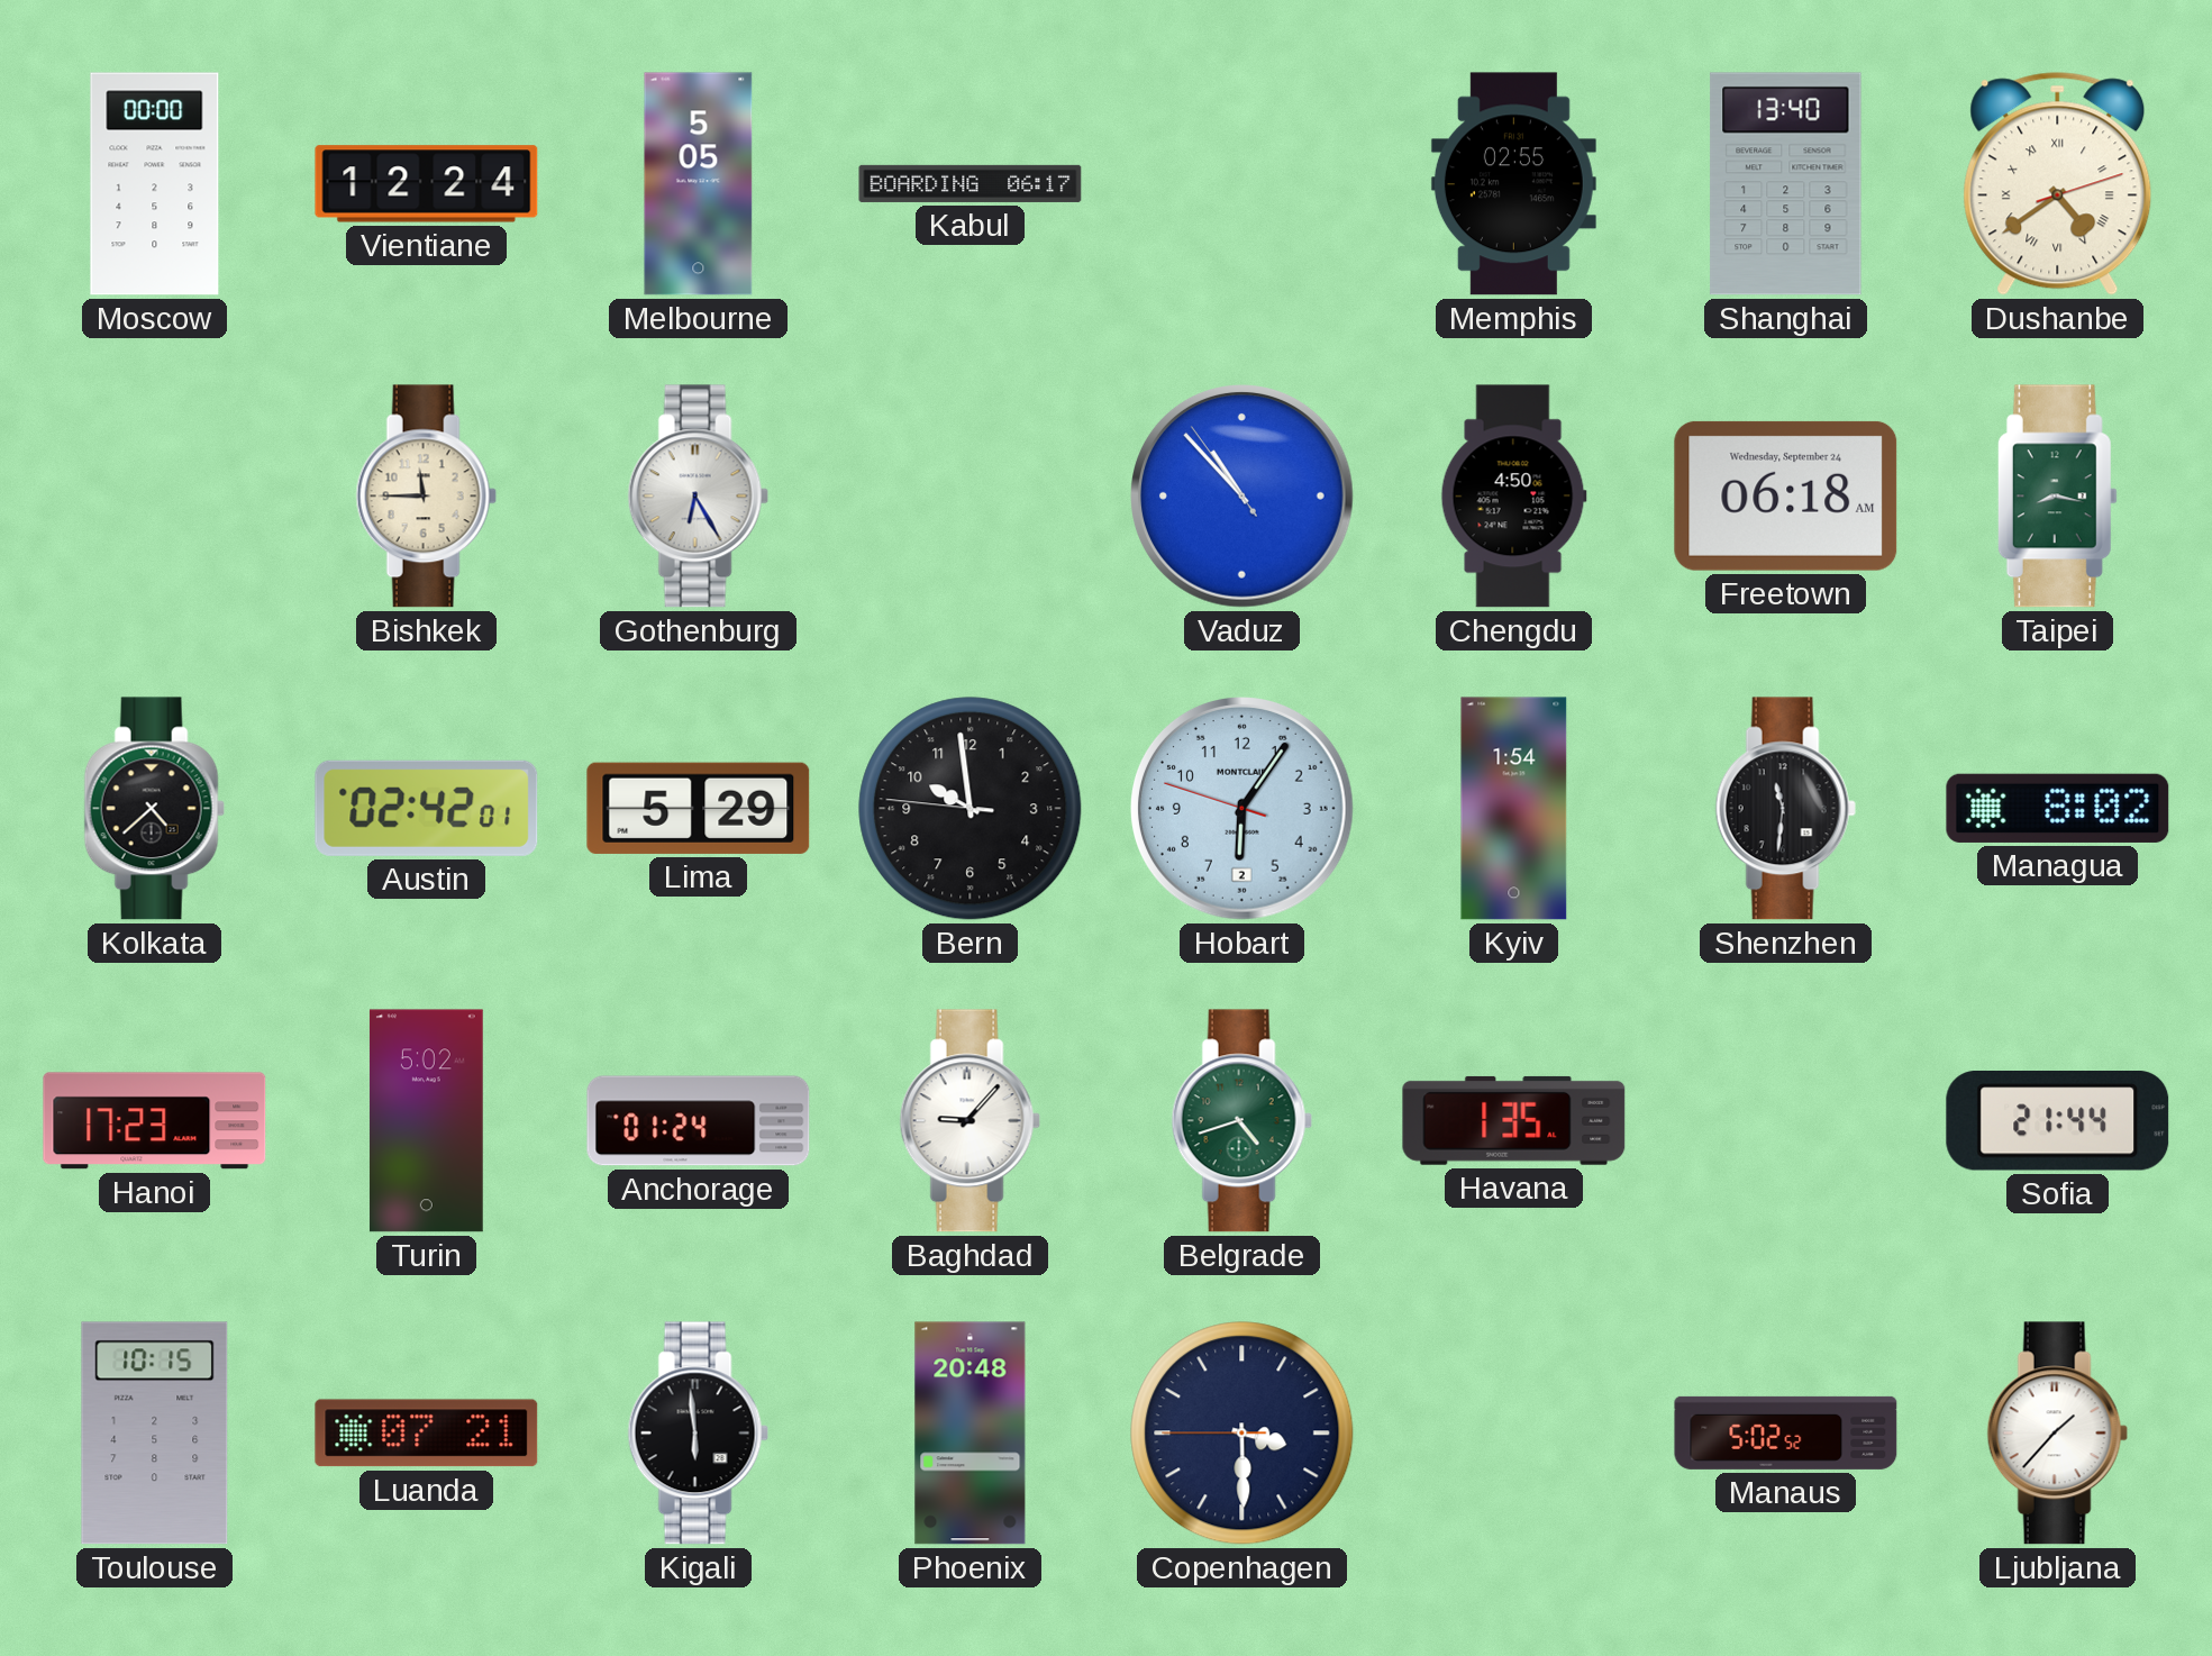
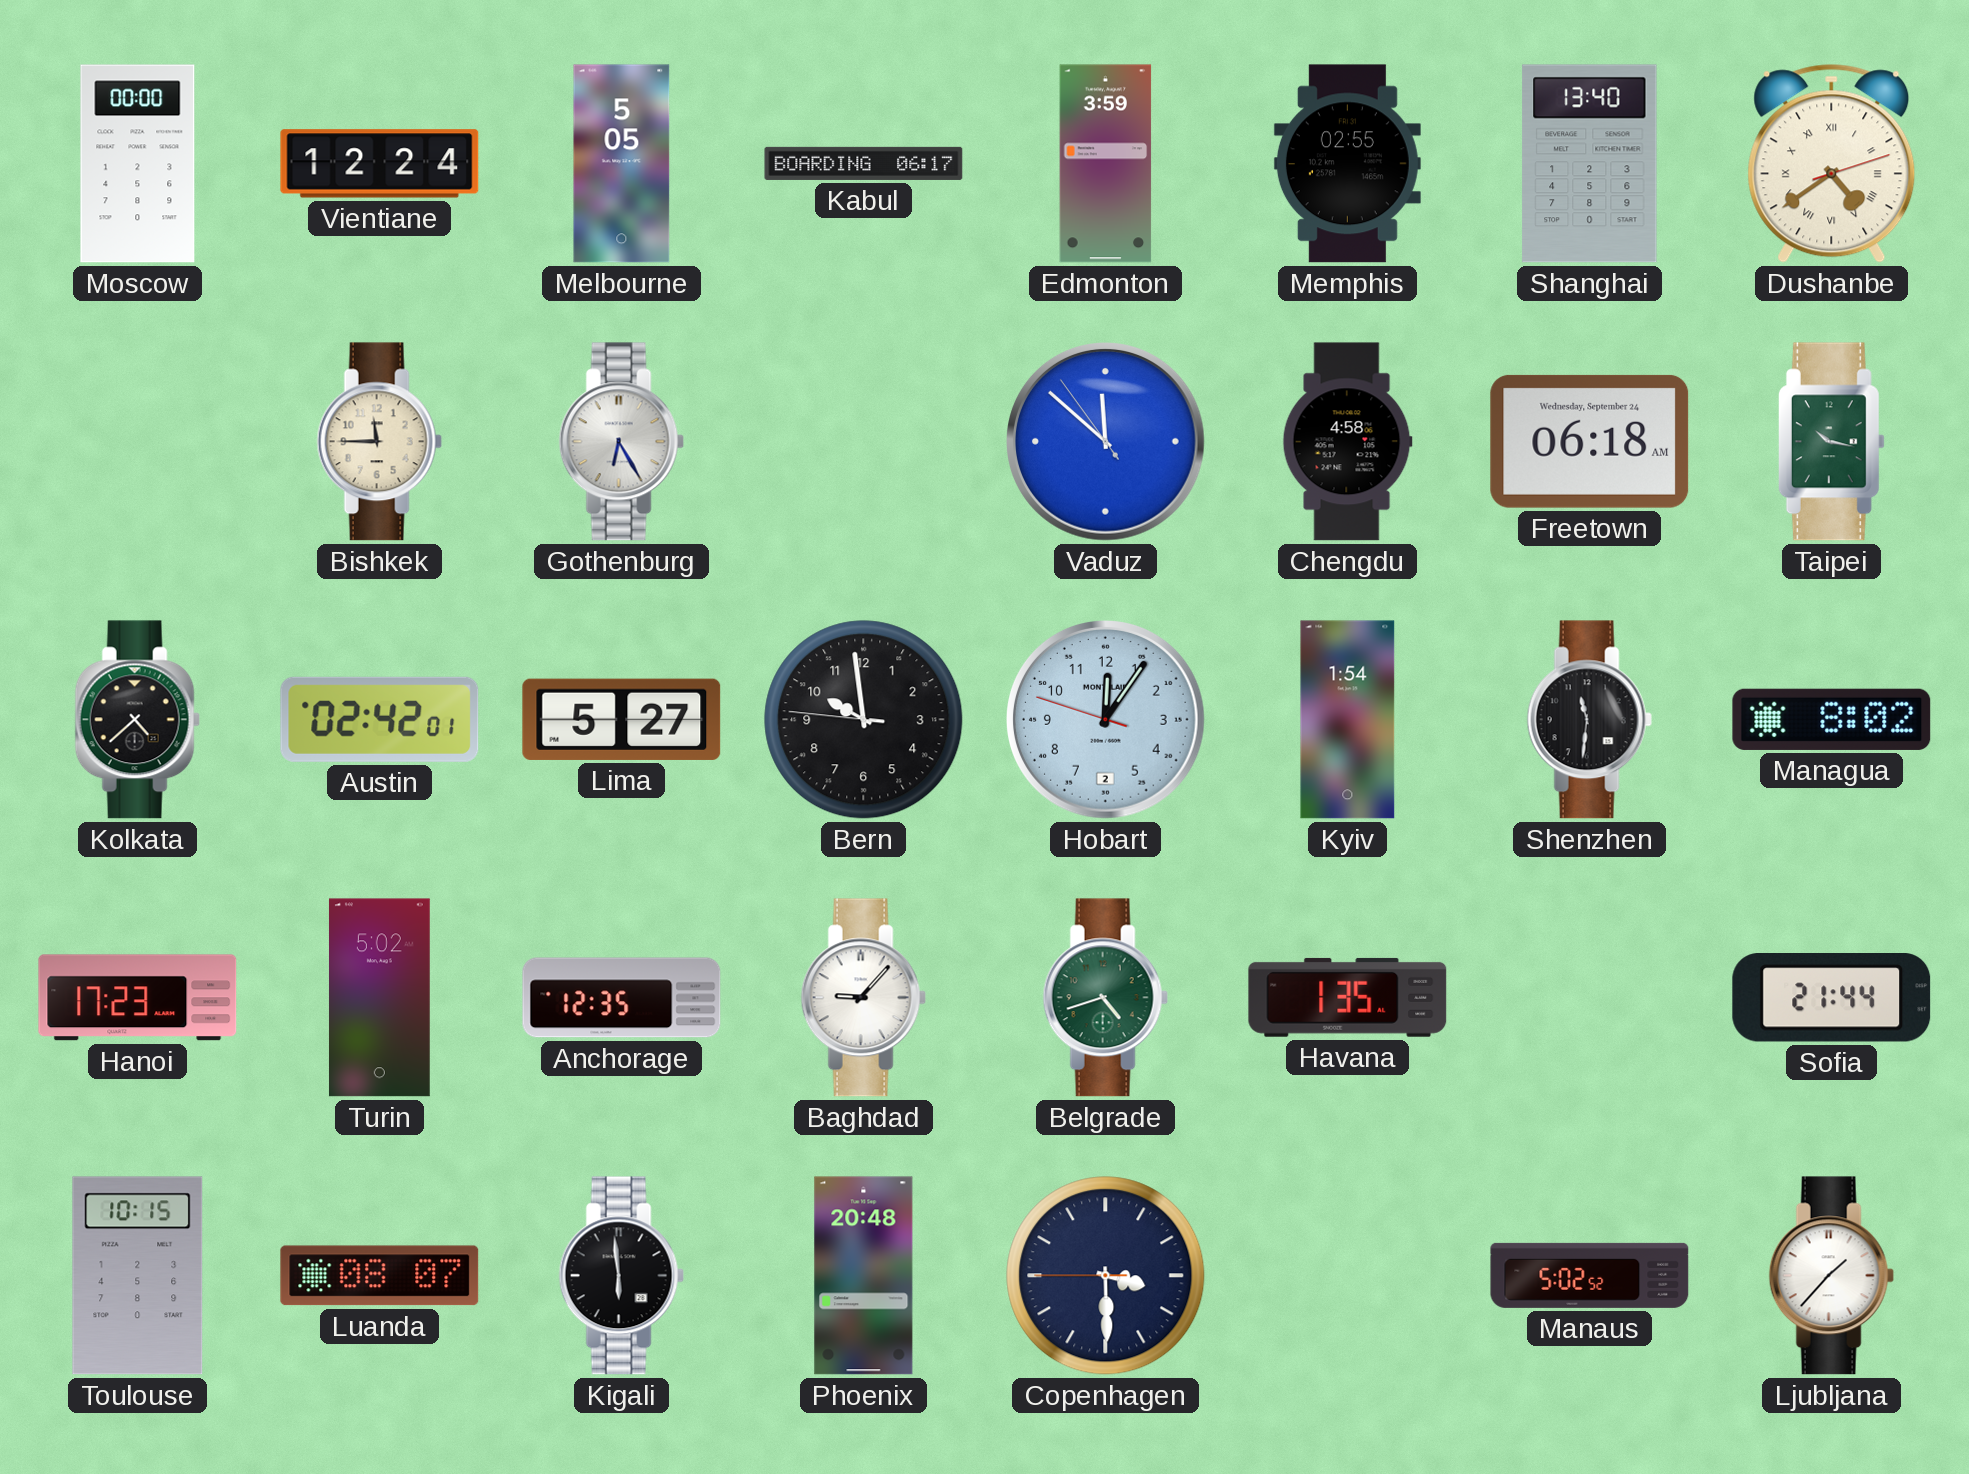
Edmonton: none -> 3:59 (1106, 164)
Vaduz: 10:52 -> 11:51 (1106, 442)
Chengdu: 4:50 -> 4:58 (1347, 442)
Taipei: 8:17 -> 10:17 (1831, 442)
Lima: 5:29 -> 5:27 (622, 719)
Hobart: 6:05 -> 12:05 (1106, 720)
Anchorage: 01:24 -> 12:35 (622, 998)
Luanda: 07:21 -> 08:07 (380, 1276)
